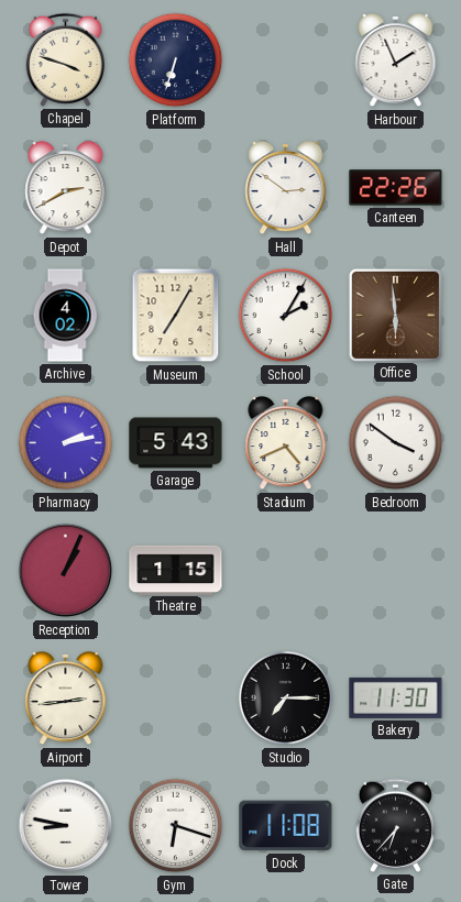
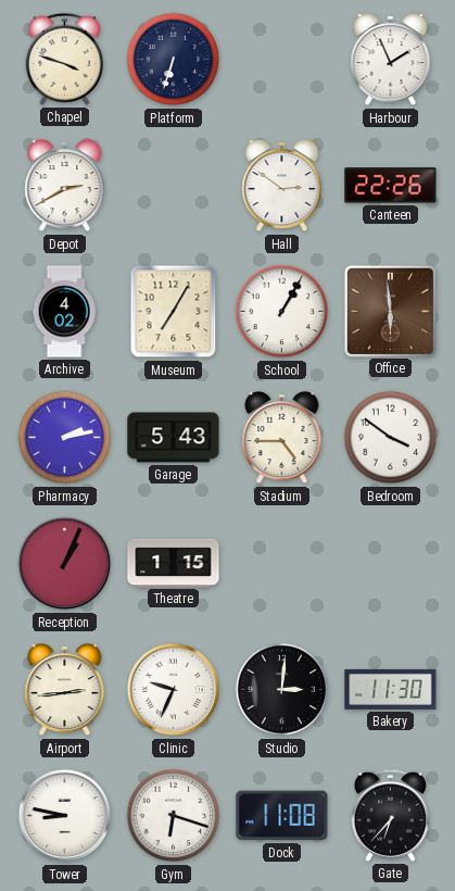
School: 2:05 -> 1:05 (282, 312)
Stadium: 4:41 -> 4:45 (282, 438)
Clinic: none -> 9:34 (174, 690)
Studio: 7:15 -> 3:01 (282, 690)
